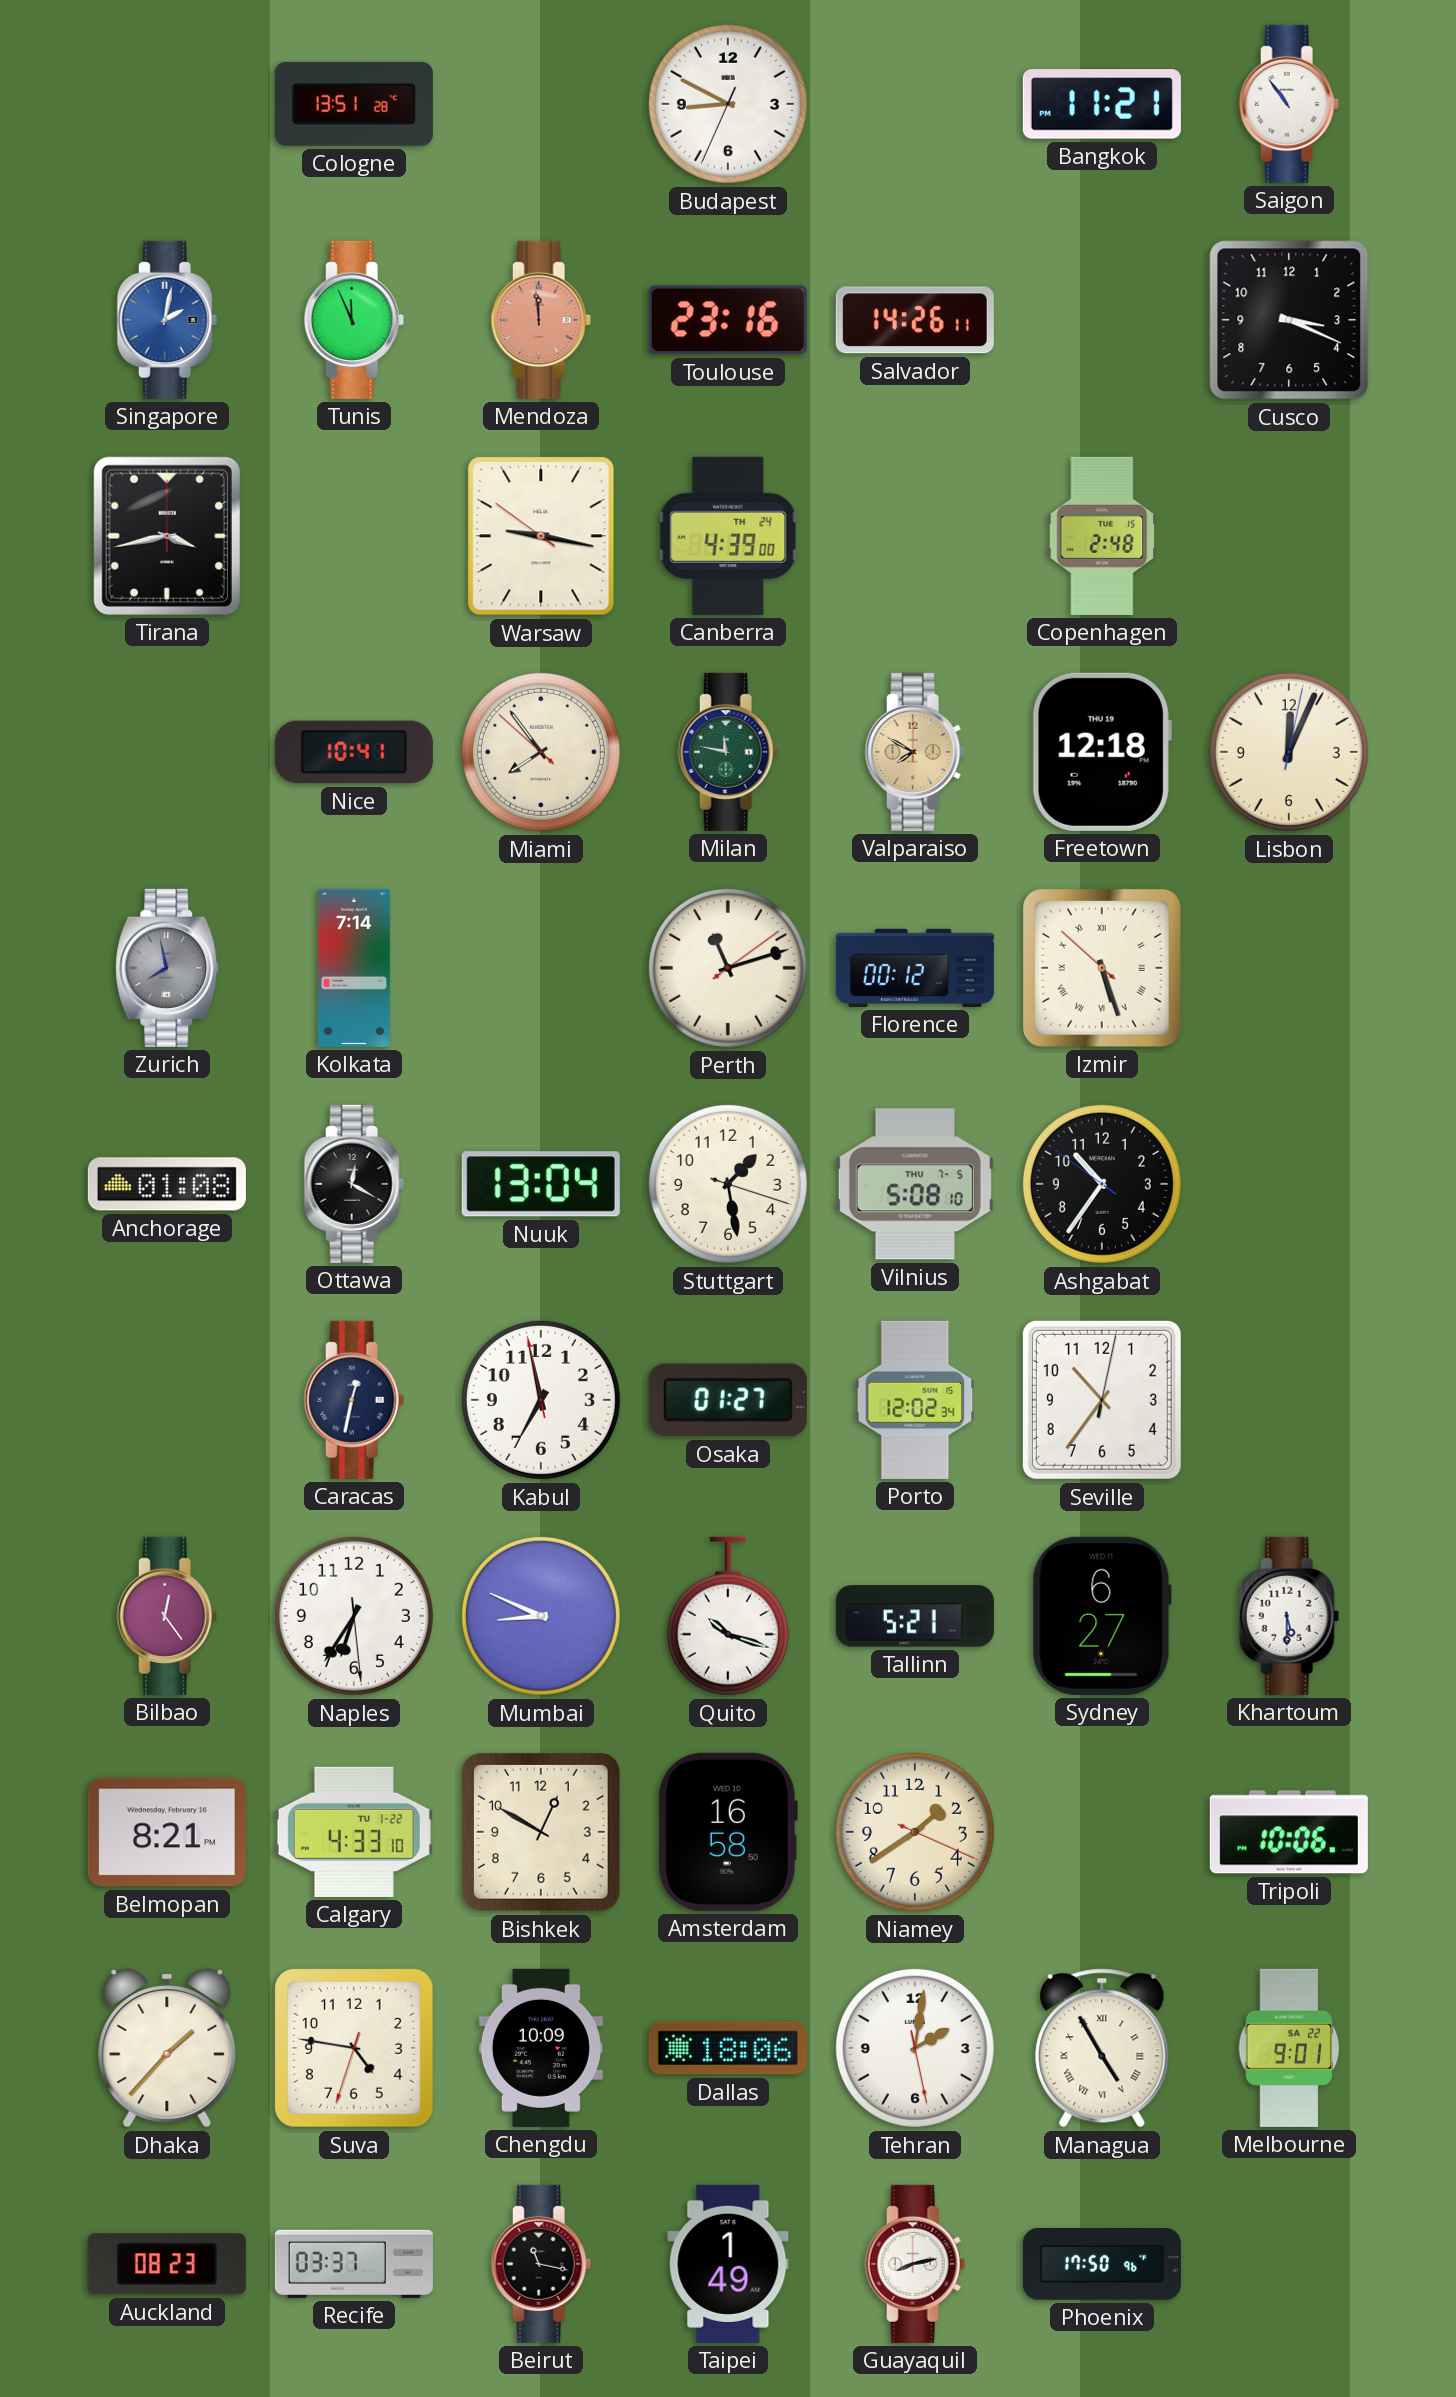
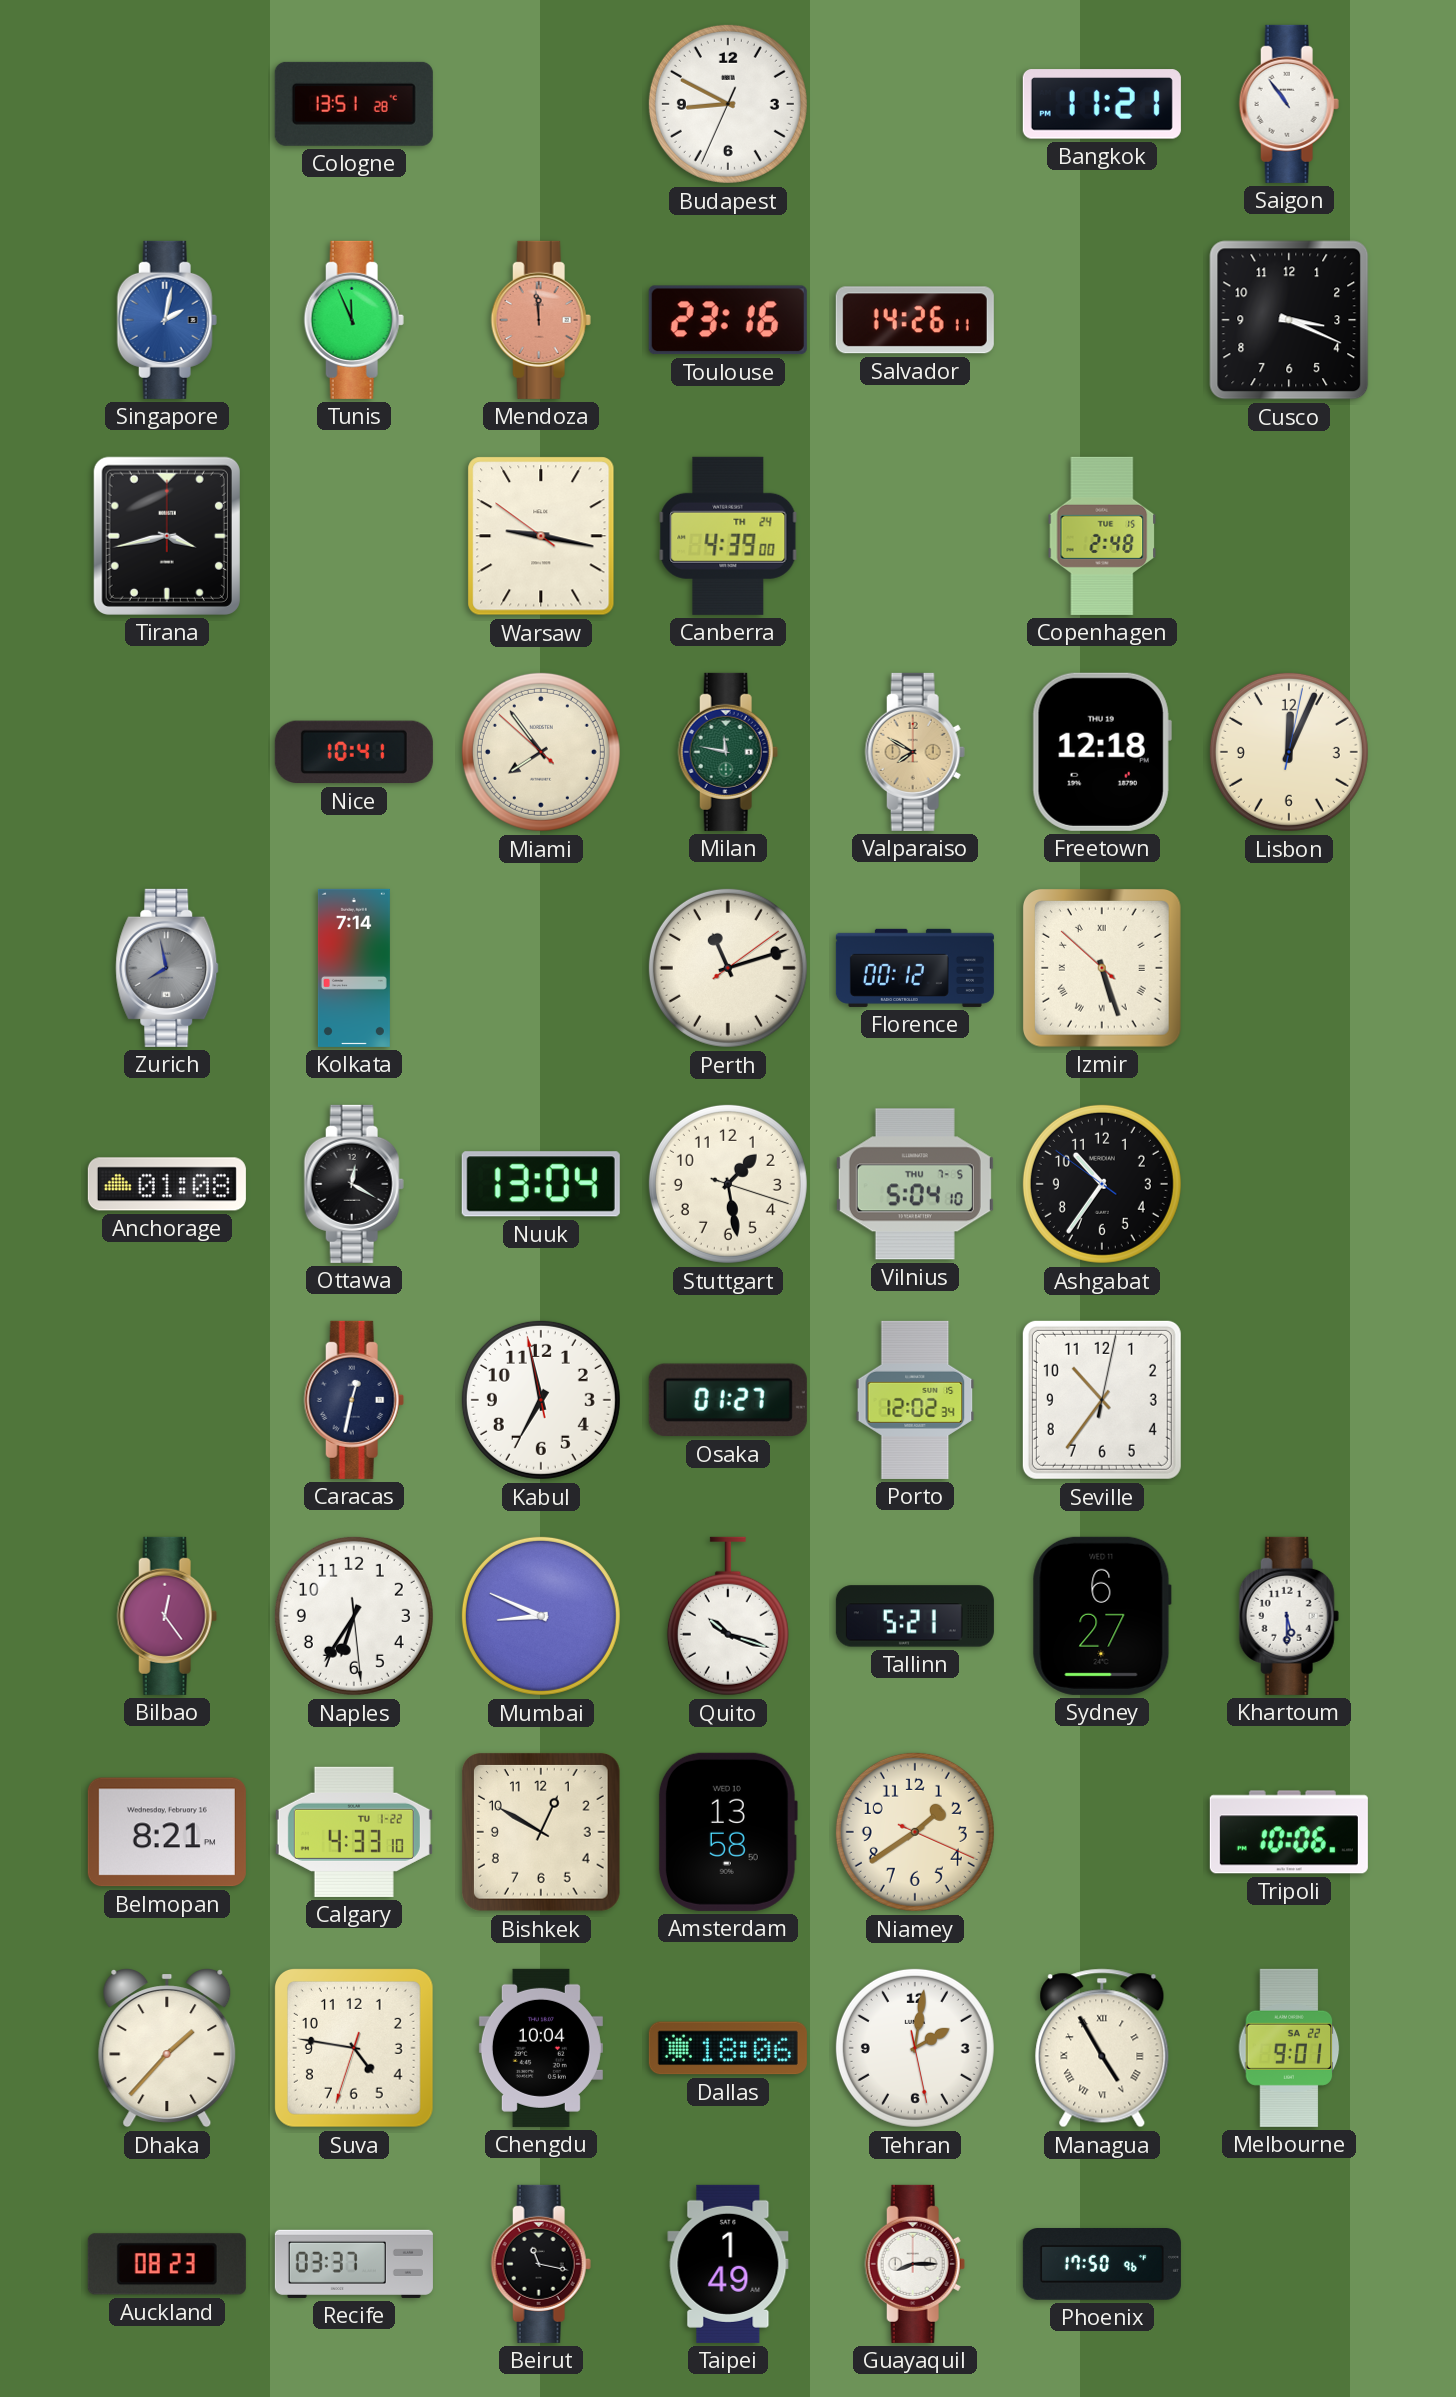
Vilnius: 5:08 -> 5:04 (915, 1184)
Amsterdam: 16:58 -> 13:58 (728, 1832)
Chengdu: 10:09 -> 10:04 (541, 2048)
Guayaquil: 8:13 -> 8:15 (915, 2264)
